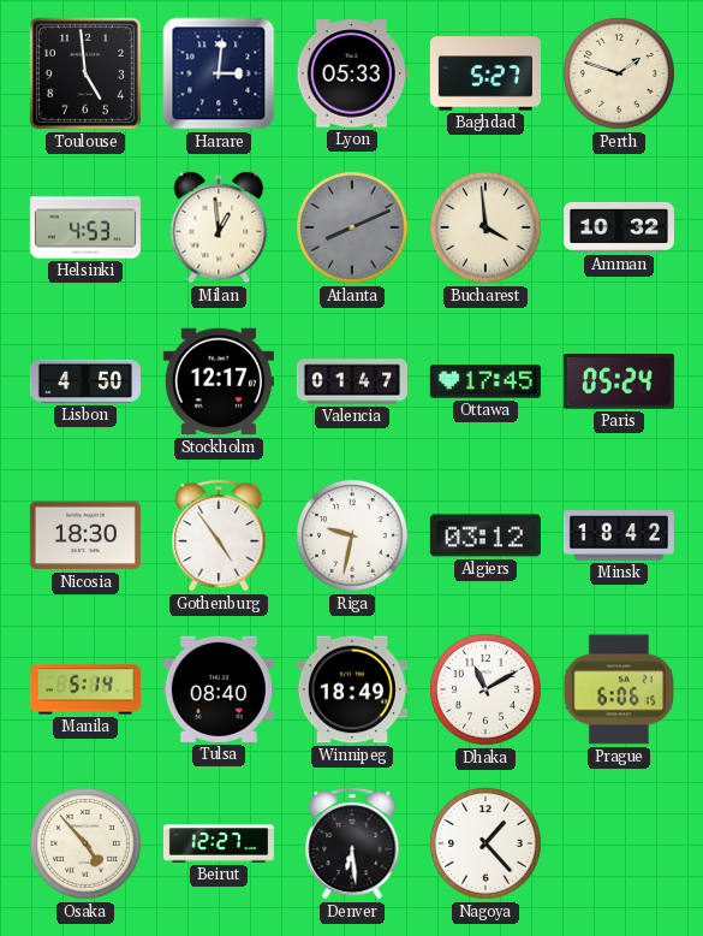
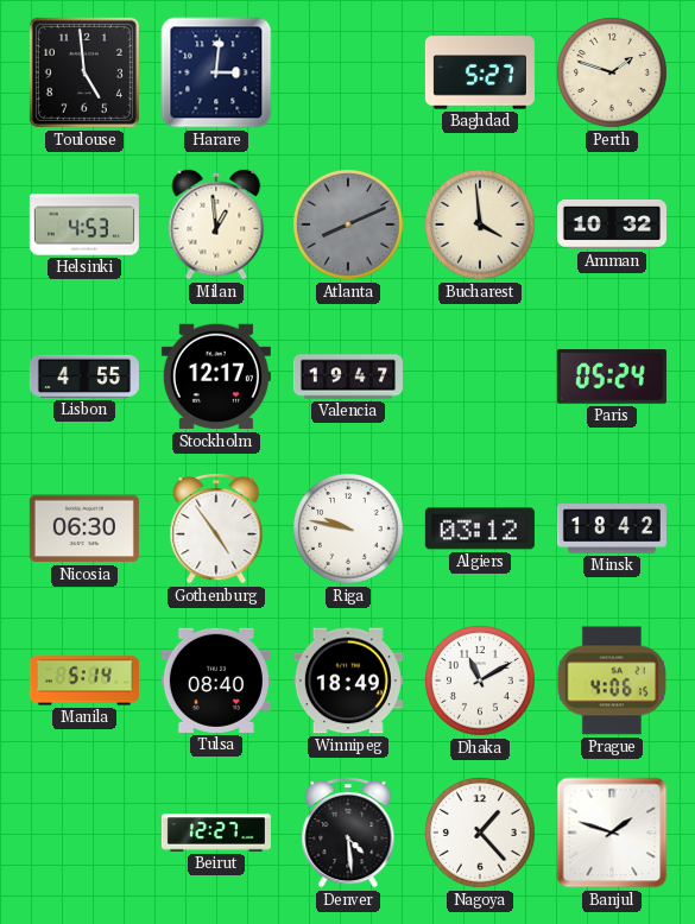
Lyon: 05:33 -> none (352, 73)
Lisbon: 4:50 -> 4:55 (84, 376)
Valencia: 01:47 -> 19:47 (348, 376)
Ottawa: 17:45 -> none (485, 381)
Nicosia: 18:30 -> 06:30 (84, 529)
Riga: 9:32 -> 9:47 (349, 530)
Prague: 6:06 -> 4:06 (612, 681)
Osaka: 4:53 -> none (87, 845)
Denver: 6:29 -> 4:29 (348, 834)
Banjul: none -> 1:48 (612, 833)
